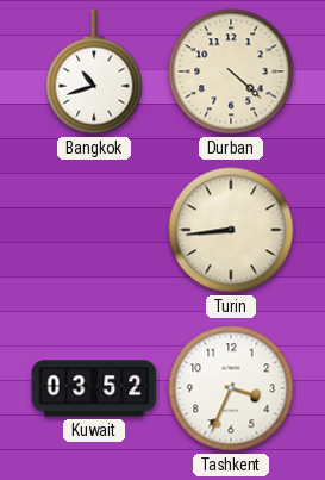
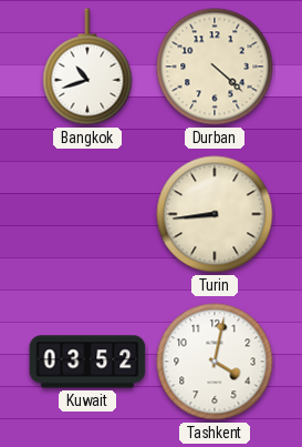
Tashkent: 3:34 -> 4:02 (215, 362)
